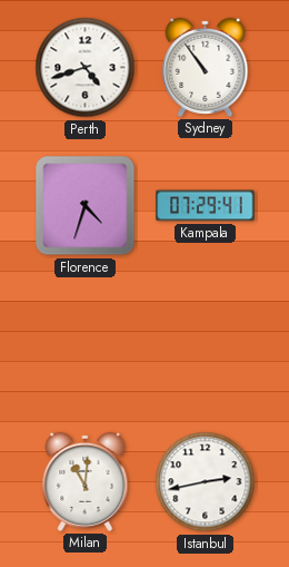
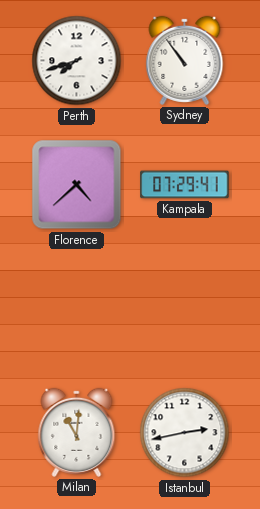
Perth: 4:42 -> 7:42 (77, 61)
Florence: 4:33 -> 4:38 (77, 185)
